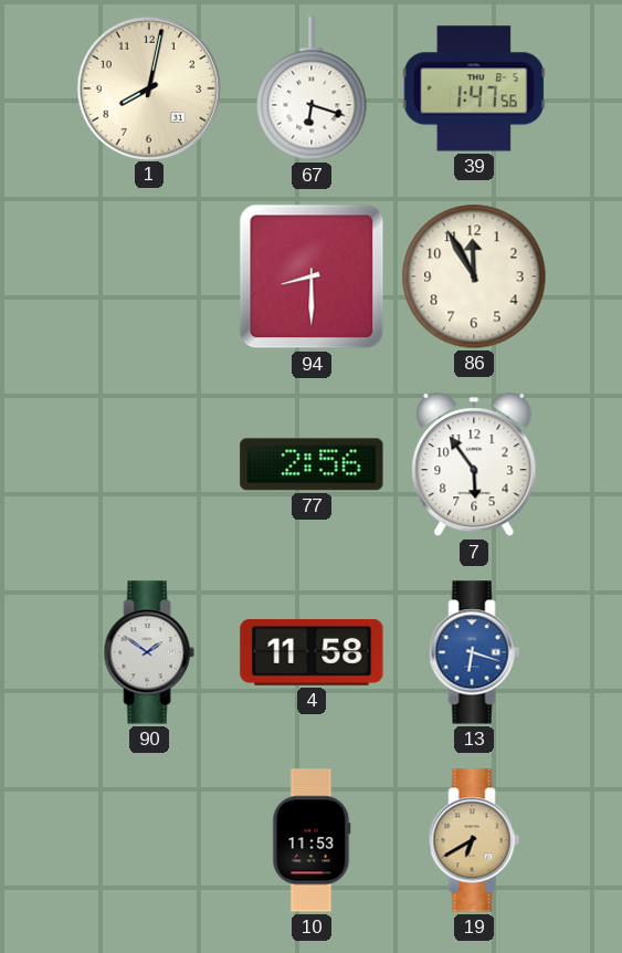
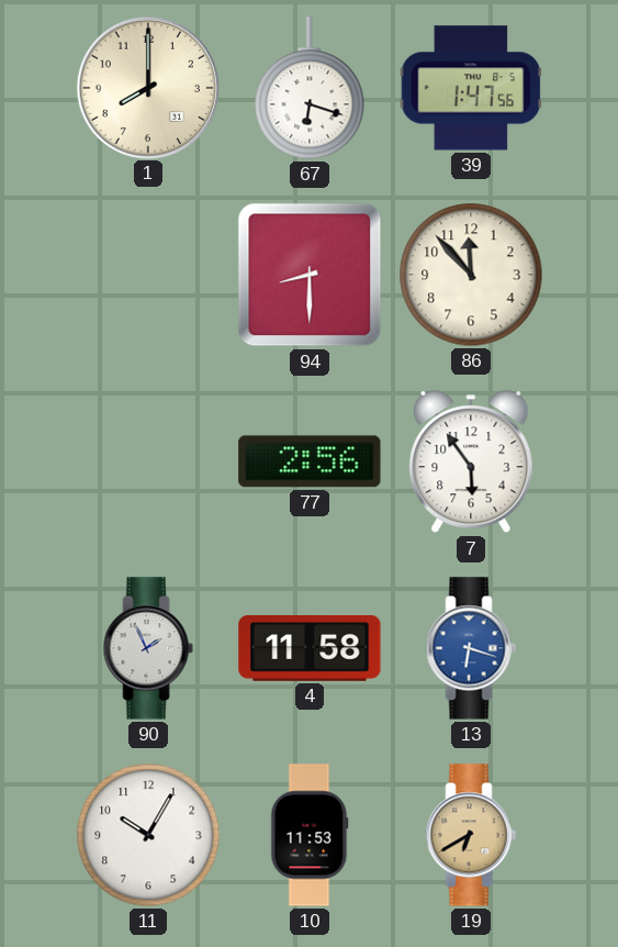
1: 8:02 -> 8:00 (147, 87)
86: 11:55 -> 11:53 (471, 275)
90: 1:51 -> 1:56 (148, 648)
11: none -> 10:05 (148, 835)
